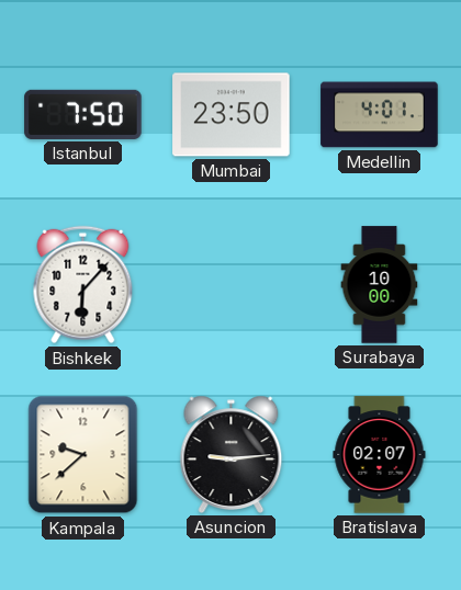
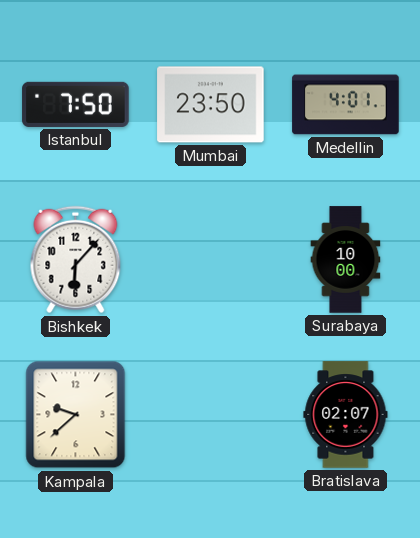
Asuncion: 9:14 -> none (232, 454)
